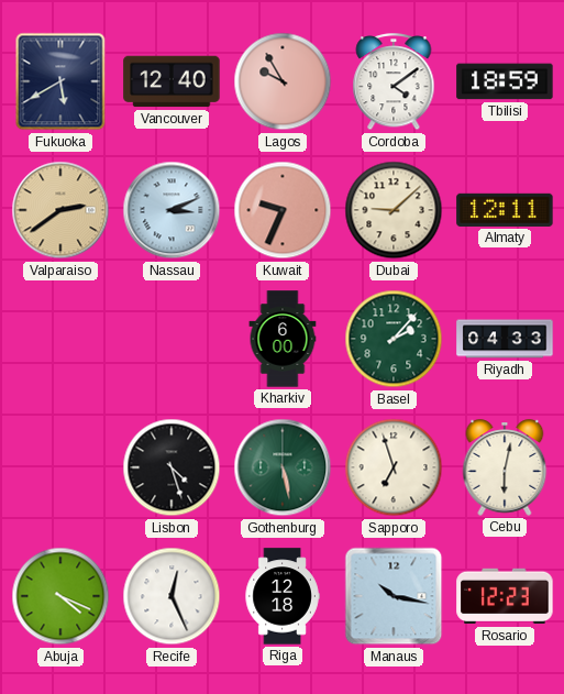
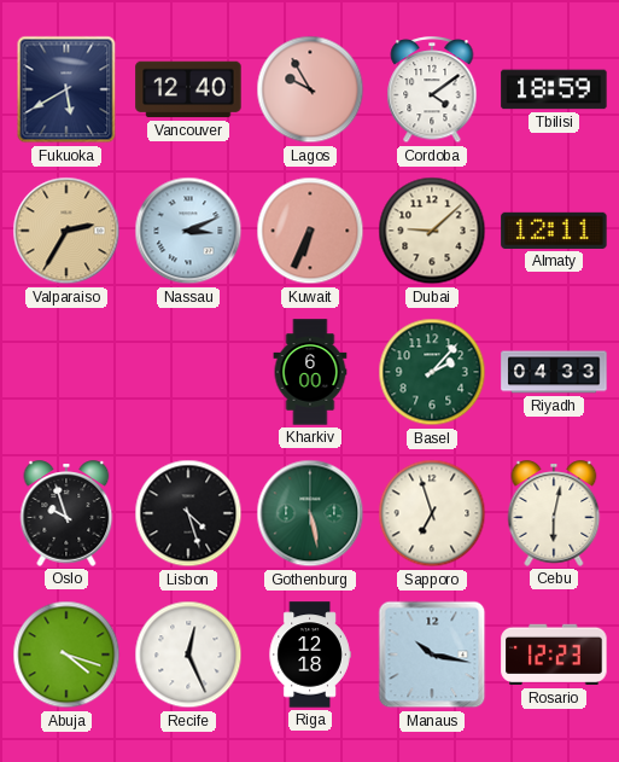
Valparaiso: 2:39 -> 2:35 (66, 231)
Kuwait: 9:34 -> 6:34 (310, 231)
Oslo: none -> 9:57 (66, 513)
Abuja: 4:19 -> 4:18 (66, 655)
